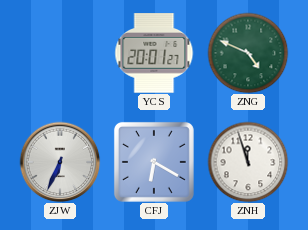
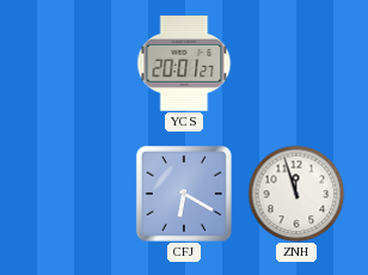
ZNG: 4:49 -> none (248, 53)
ZJW: 6:34 -> none (60, 162)
